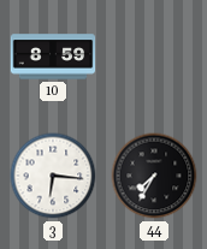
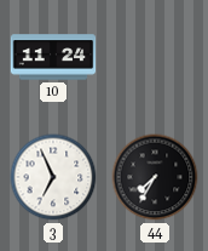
10: 8:59 -> 11:24 (53, 57)
3: 6:16 -> 6:56 (53, 177)
